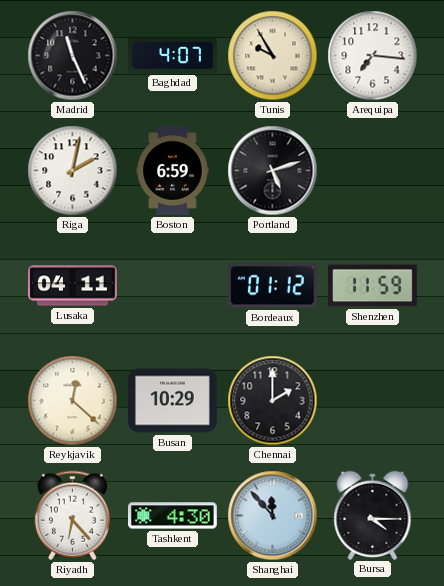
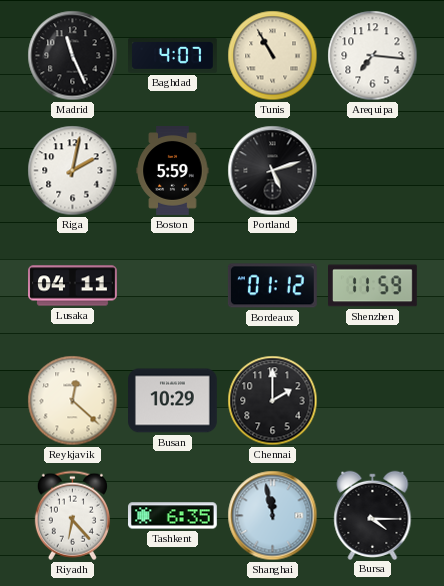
Tunis: 9:55 -> 10:55 (273, 56)
Boston: 6:59 -> 5:59 (173, 171)
Tashkent: 4:30 -> 6:35 (173, 516)
Shanghai: 11:53 -> 11:58 (273, 516)
